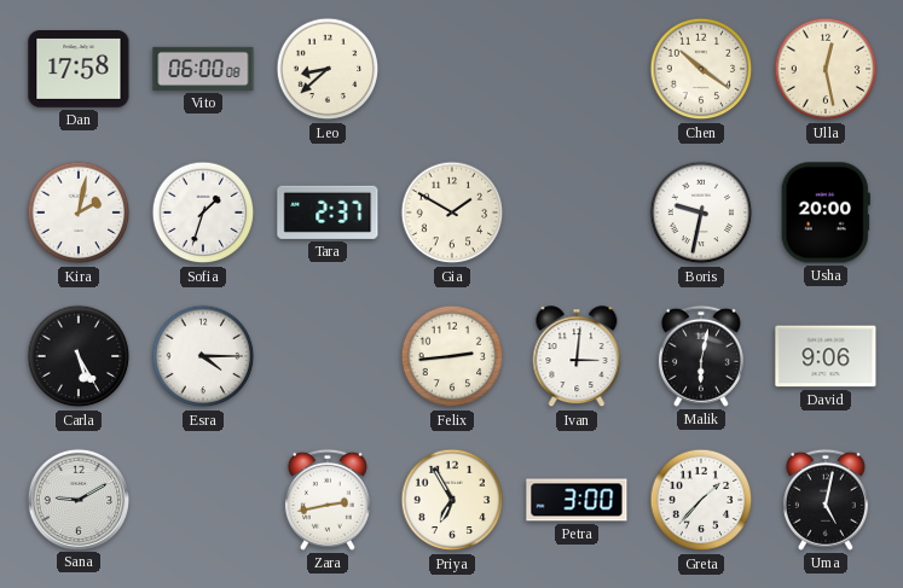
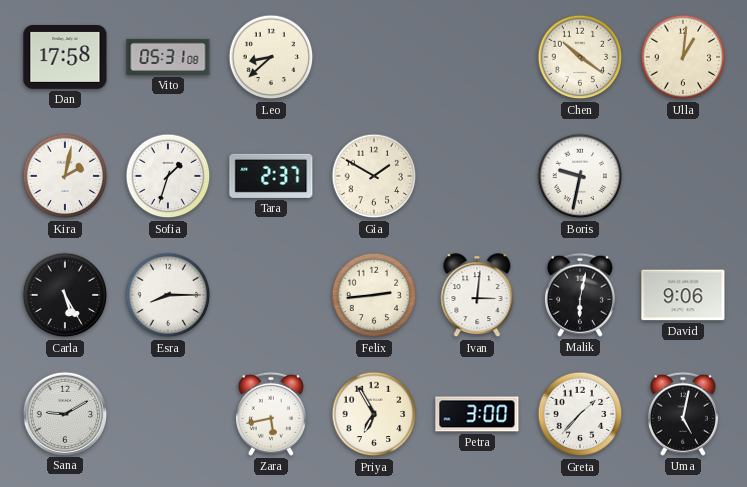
Vito: 06:00 -> 05:31 (168, 57)
Ulla: 12:28 -> 1:01 (683, 57)
Usha: 20:00 -> none (826, 213)
Esra: 4:15 -> 8:15 (168, 295)
Zara: 2:43 -> 5:43 (271, 414)
